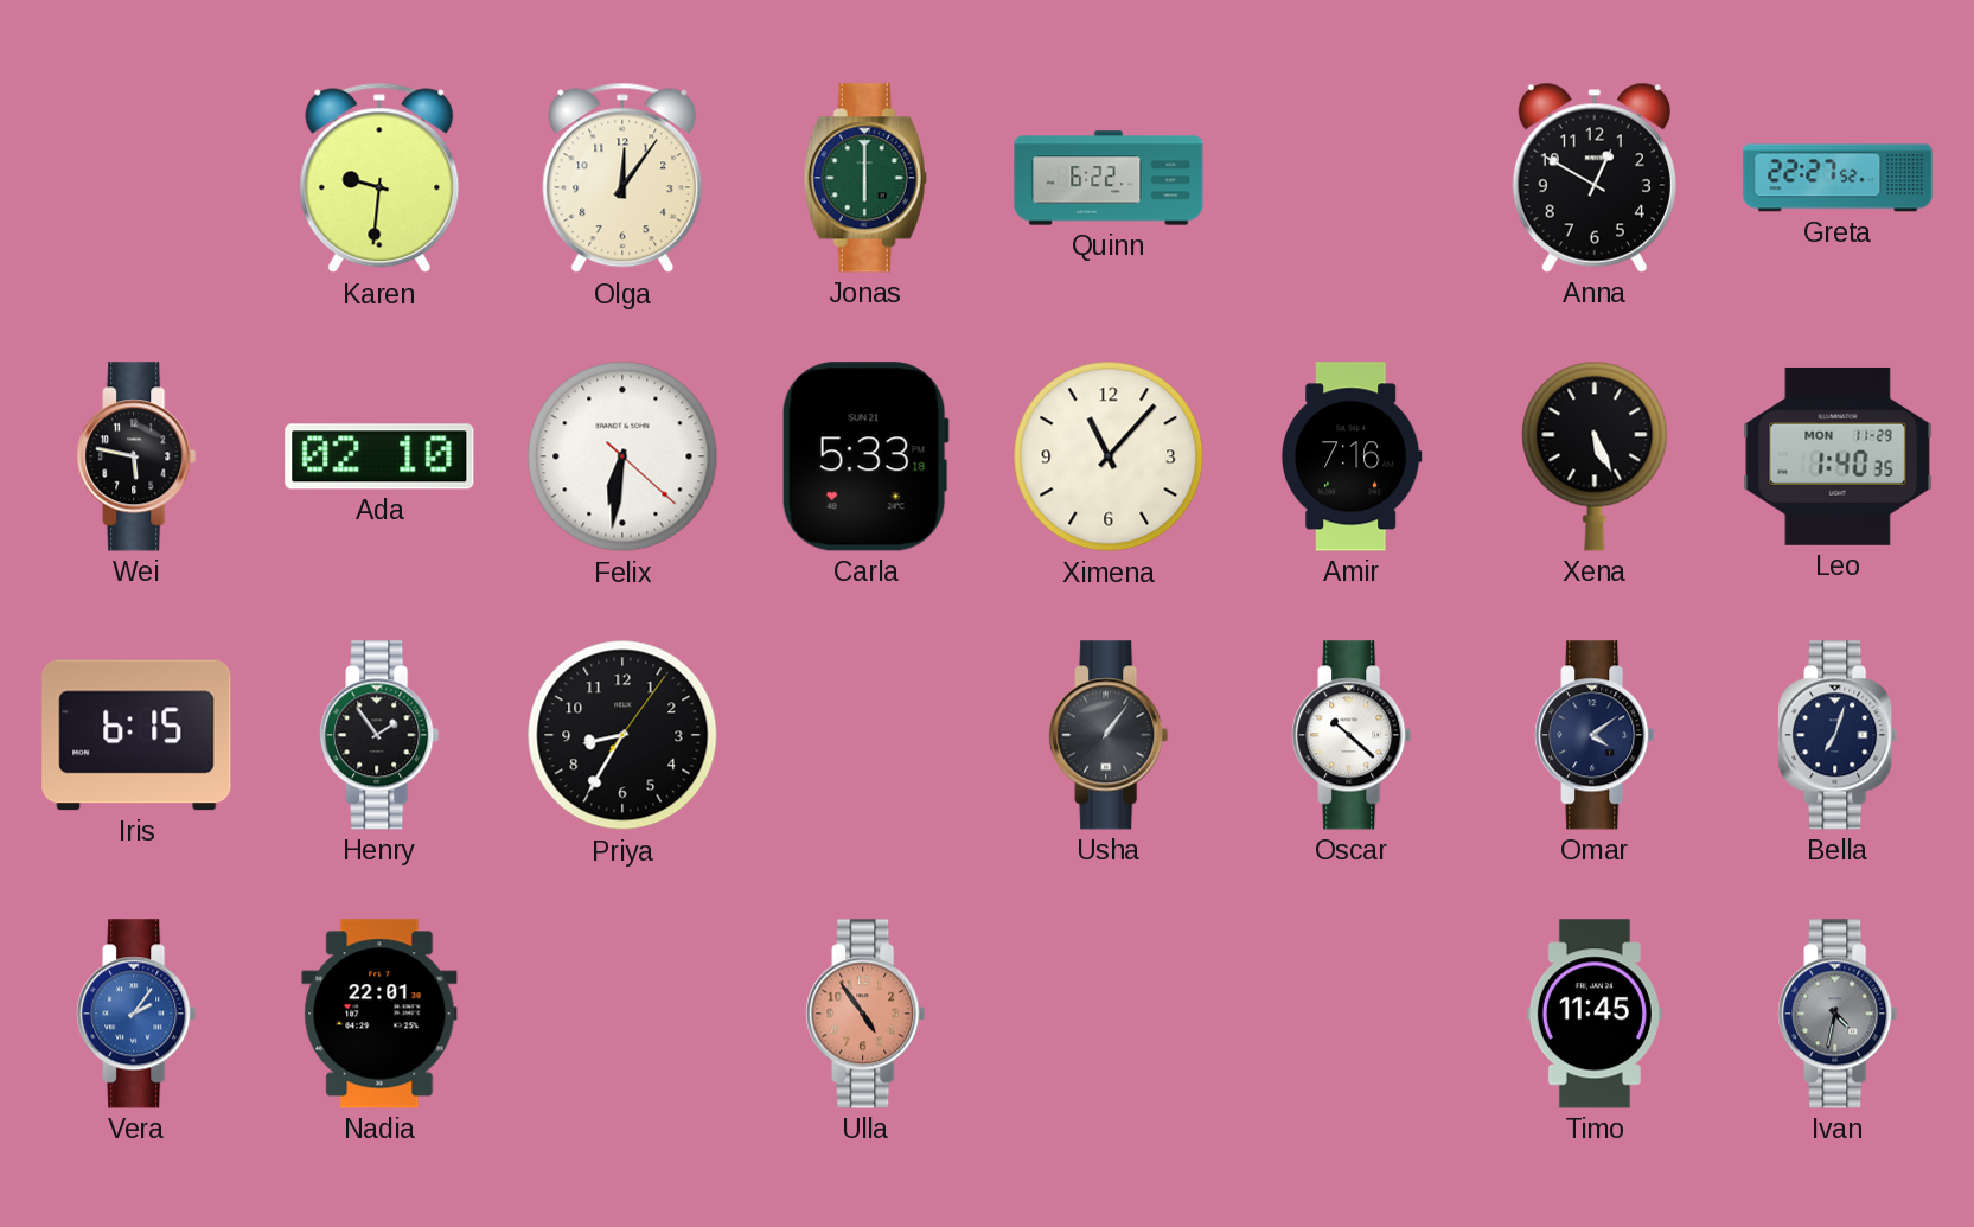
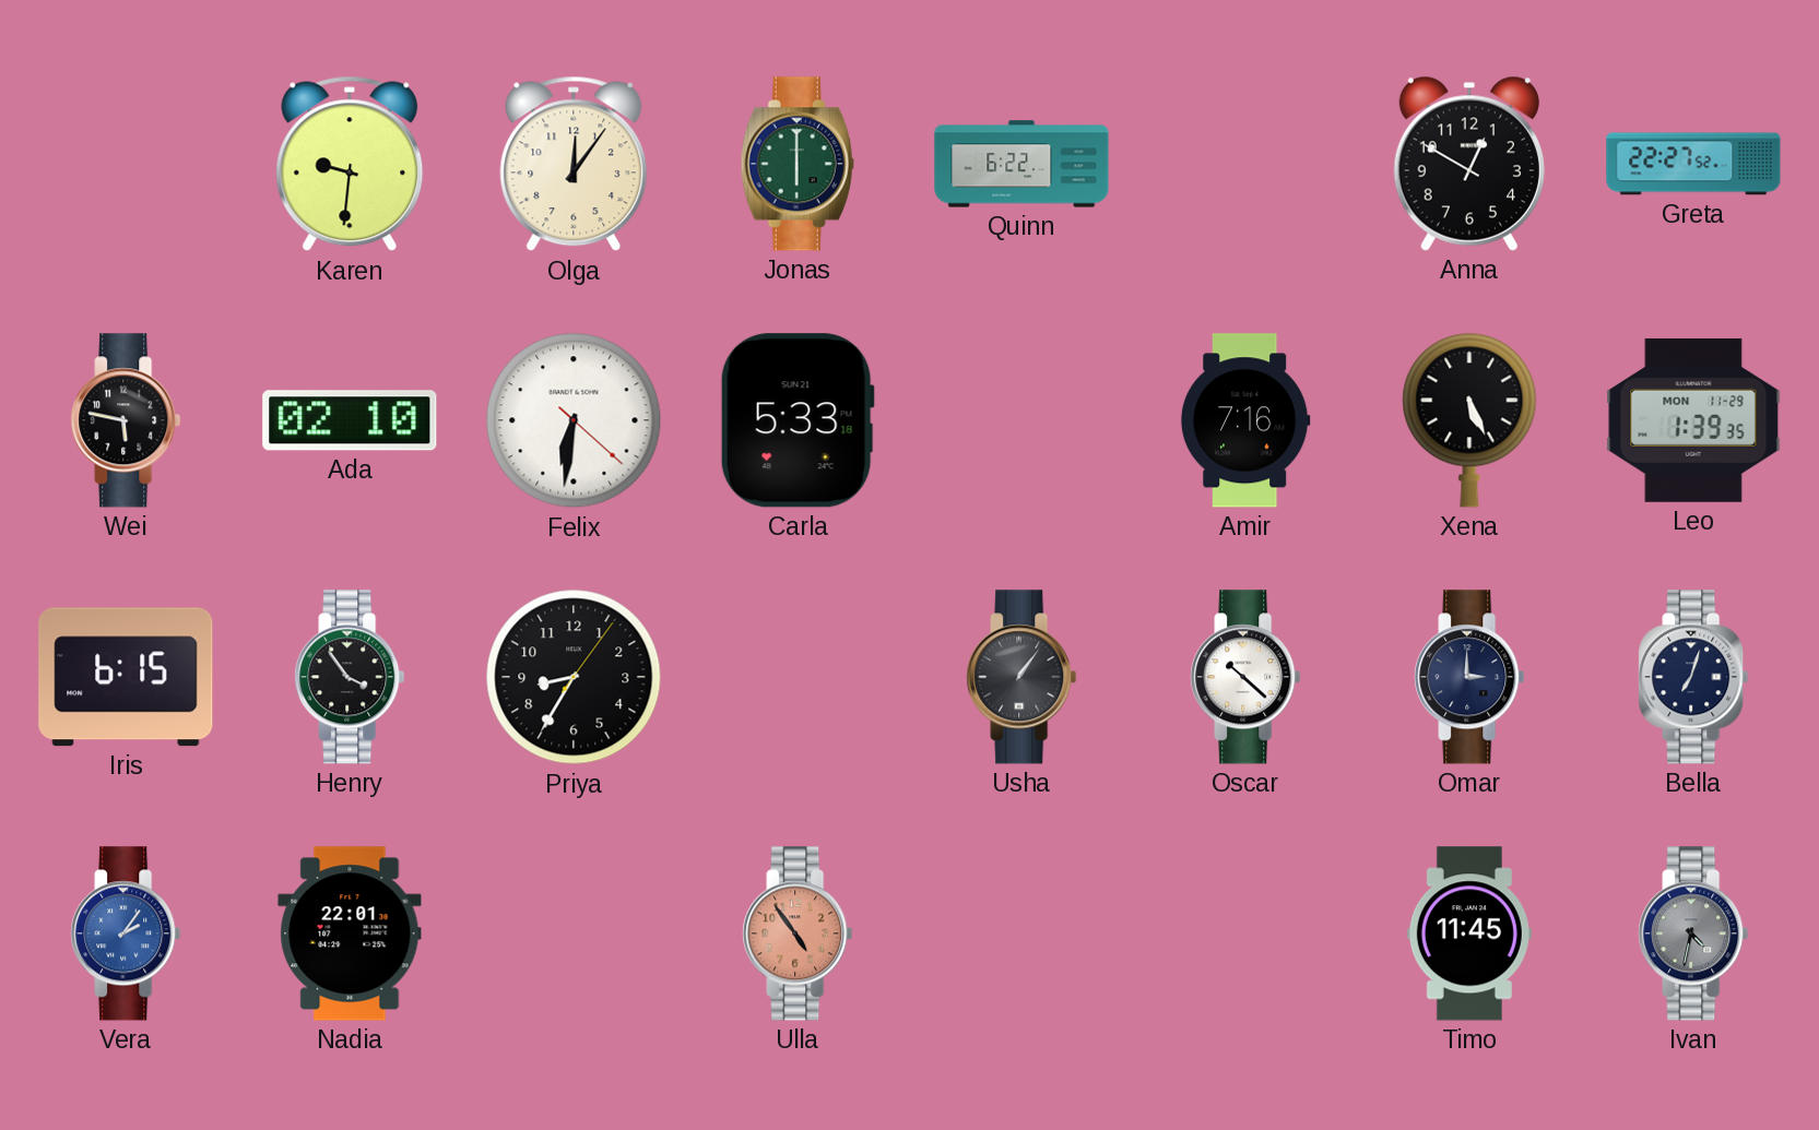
Ximena: 11:07 -> none (1109, 456)
Leo: 1:40 -> 1:39 (1693, 420)
Henry: 1:54 -> 3:54 (350, 677)
Omar: 4:09 -> 3:00 (1469, 677)
